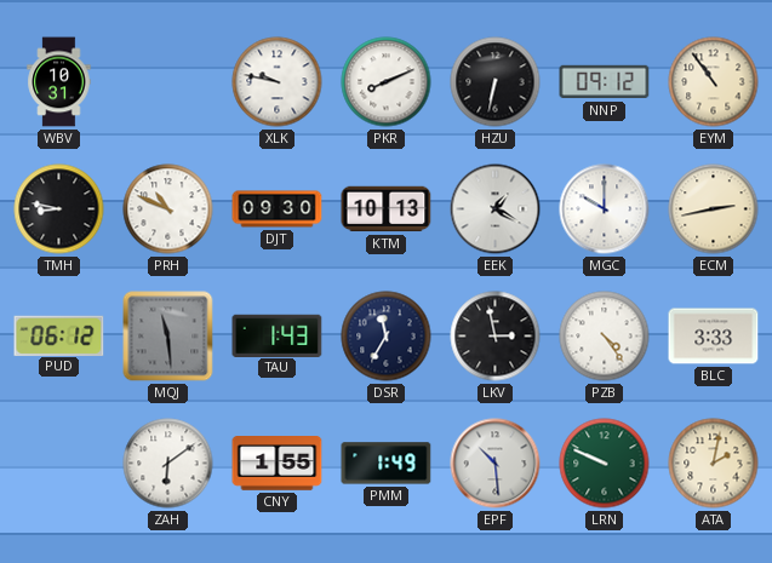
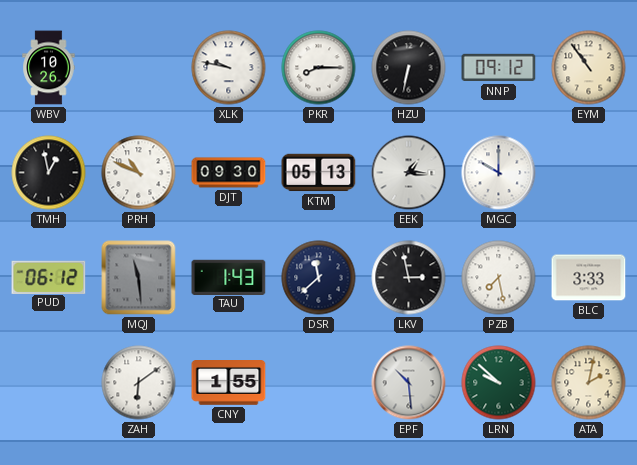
WBV: 10:31 -> 10:26 (49, 68)
PKR: 8:11 -> 8:15 (319, 68)
TMH: 8:47 -> 12:58 (49, 173)
KTM: 10:13 -> 05:13 (319, 173)
EEK: 1:20 -> 1:16 (409, 173)
ECM: 2:43 -> none (714, 209)
DSR: 11:35 -> 11:38 (319, 278)
PZB: 4:24 -> 7:28 (499, 278)
PMM: 1:49 -> none (387, 464)
LRN: 9:49 -> 9:52 (499, 383)
